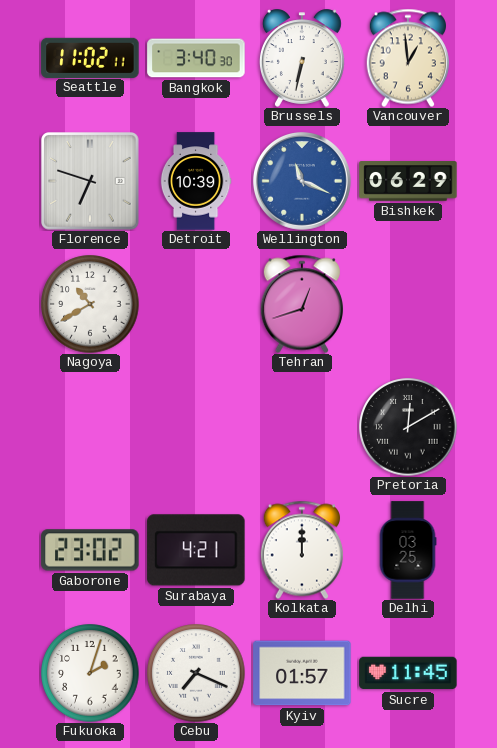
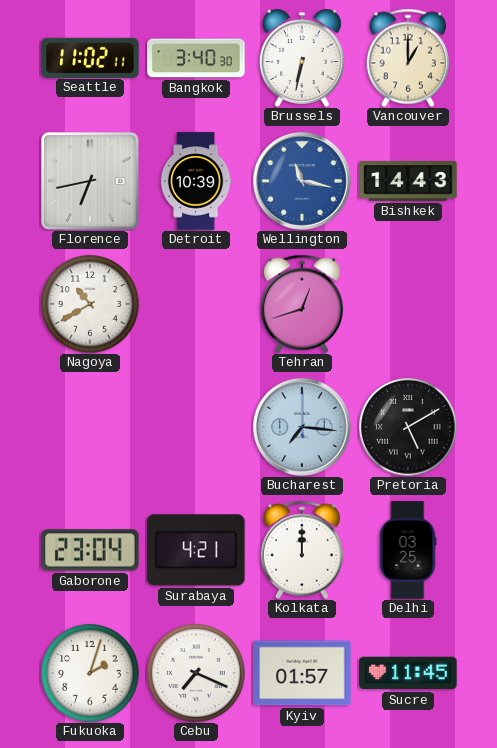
Vancouver: 12:59 -> 1:00 (408, 58)
Florence: 6:48 -> 6:43 (90, 181)
Wellington: 11:19 -> 11:17 (302, 181)
Bishkek: 06:29 -> 14:43 (408, 181)
Bucharest: none -> 7:16 (302, 427)
Pretoria: 12:10 -> 5:10 (408, 427)
Gaborone: 23:02 -> 23:04 (90, 550)
